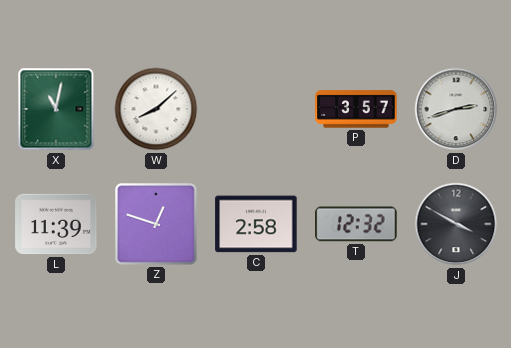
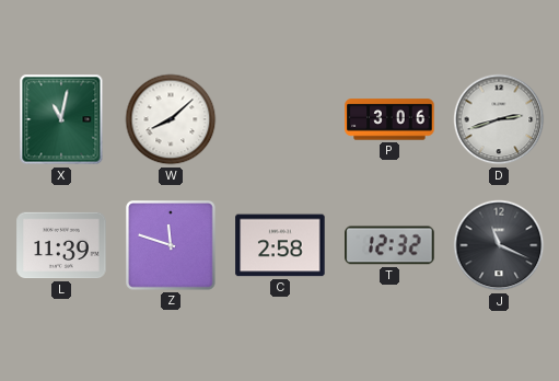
P: 3:57 -> 3:06 (389, 119)
Z: 12:48 -> 11:48 (172, 246)
J: 3:50 -> 11:19 (499, 245)
